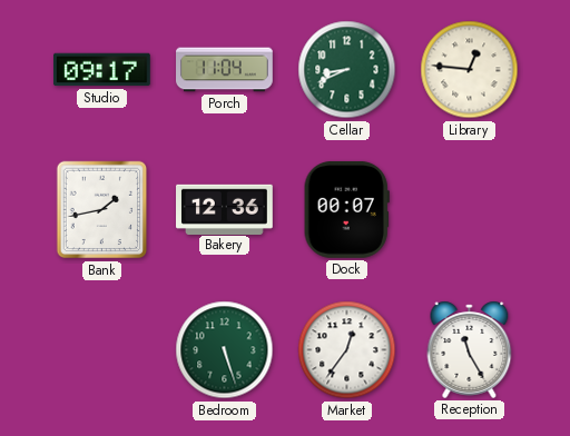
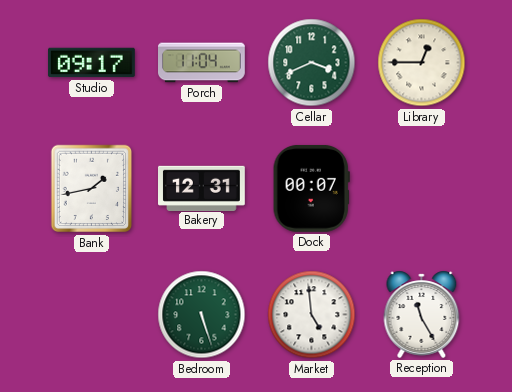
Cellar: 8:41 -> 3:41 (312, 63)
Library: 12:46 -> 12:45 (422, 63)
Bakery: 12:36 -> 12:31 (202, 188)
Market: 12:36 -> 4:59 (312, 315)
